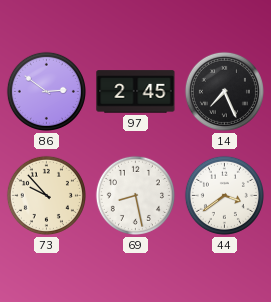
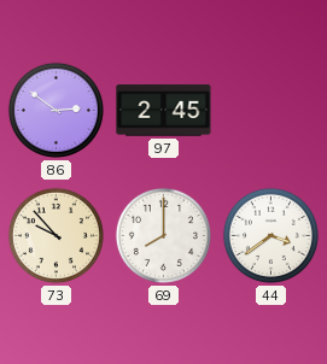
14: 7:26 -> none (224, 91)
69: 8:28 -> 8:00 (163, 235)
